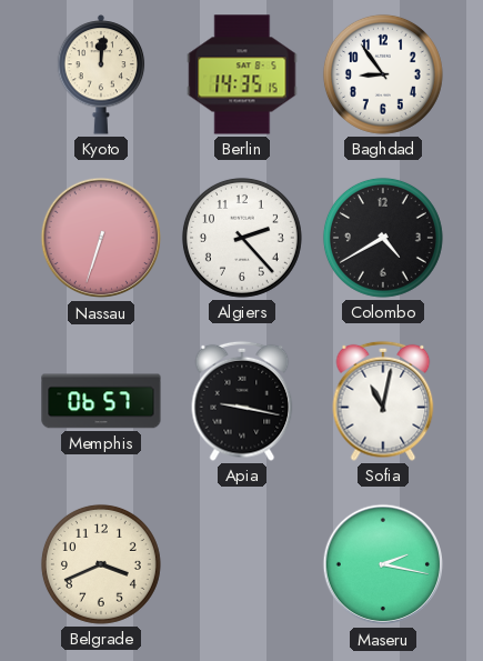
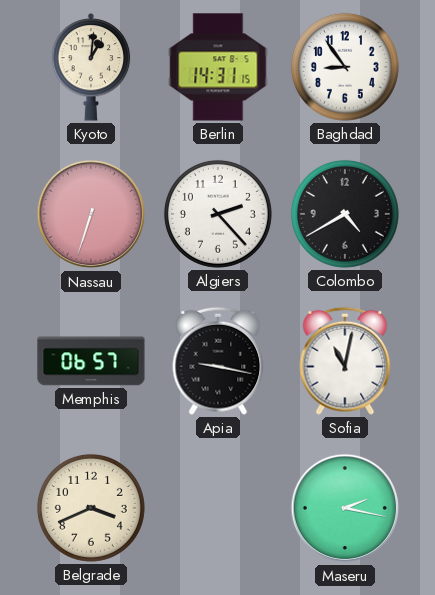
Kyoto: 12:01 -> 1:01 (91, 67)
Berlin: 14:35 -> 14:31 (218, 67)
